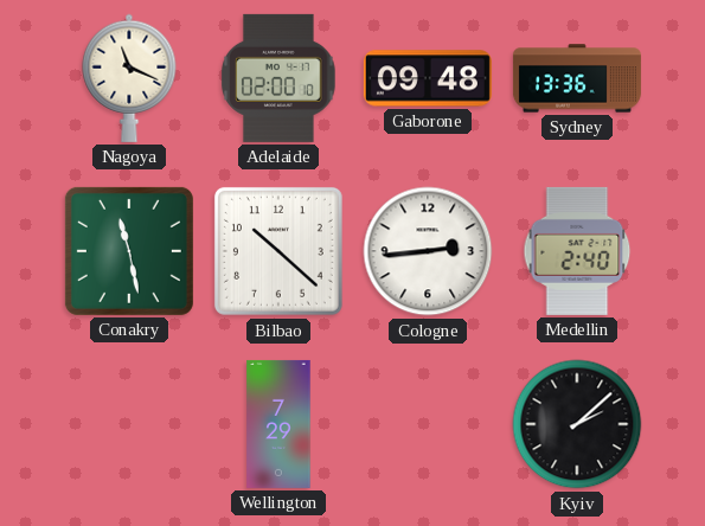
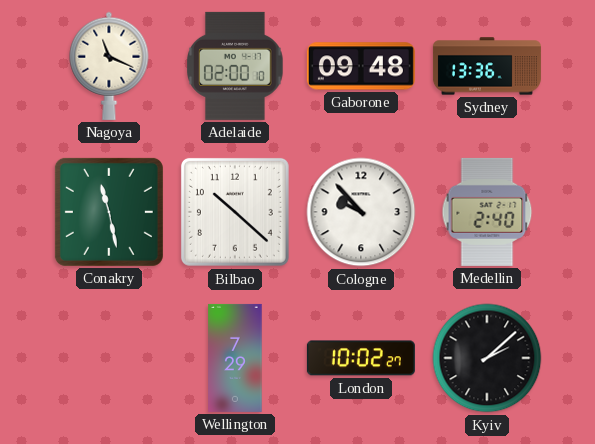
Cologne: 2:44 -> 9:53 (361, 212)
London: none -> 10:02 (361, 358)
